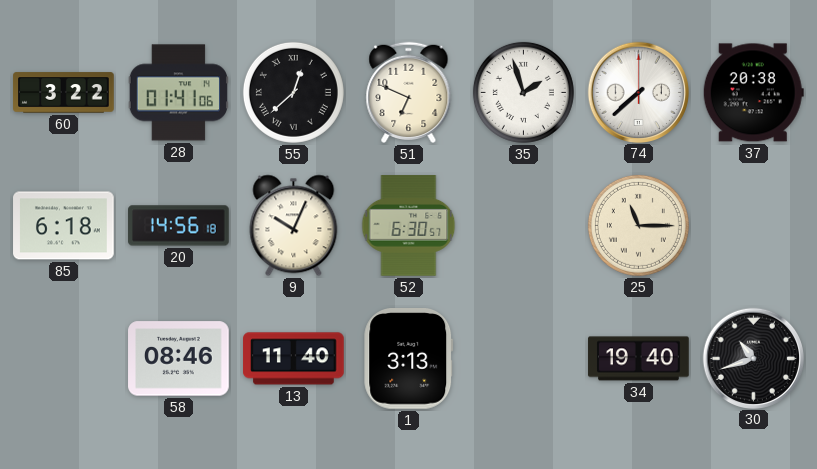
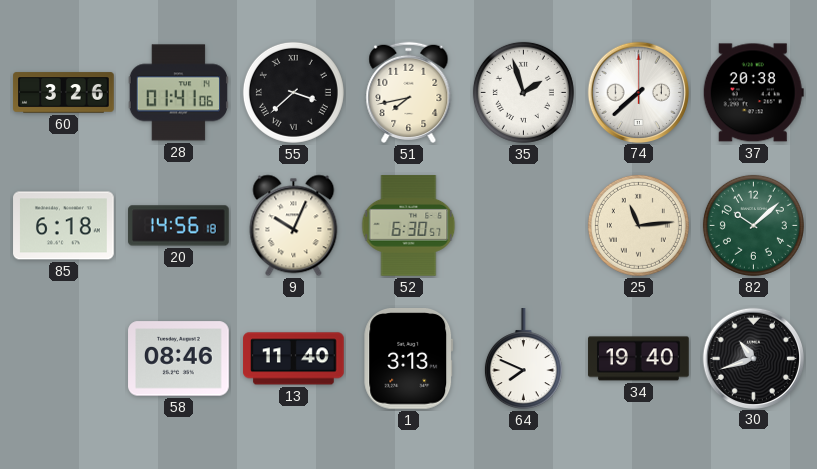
60: 3:22 -> 3:26 (64, 93)
55: 12:38 -> 3:38 (293, 92)
51: 6:49 -> 7:43 (409, 92)
25: 11:15 -> 11:14 (638, 225)
82: none -> 10:08 (753, 225)
64: none -> 7:49 (523, 359)
